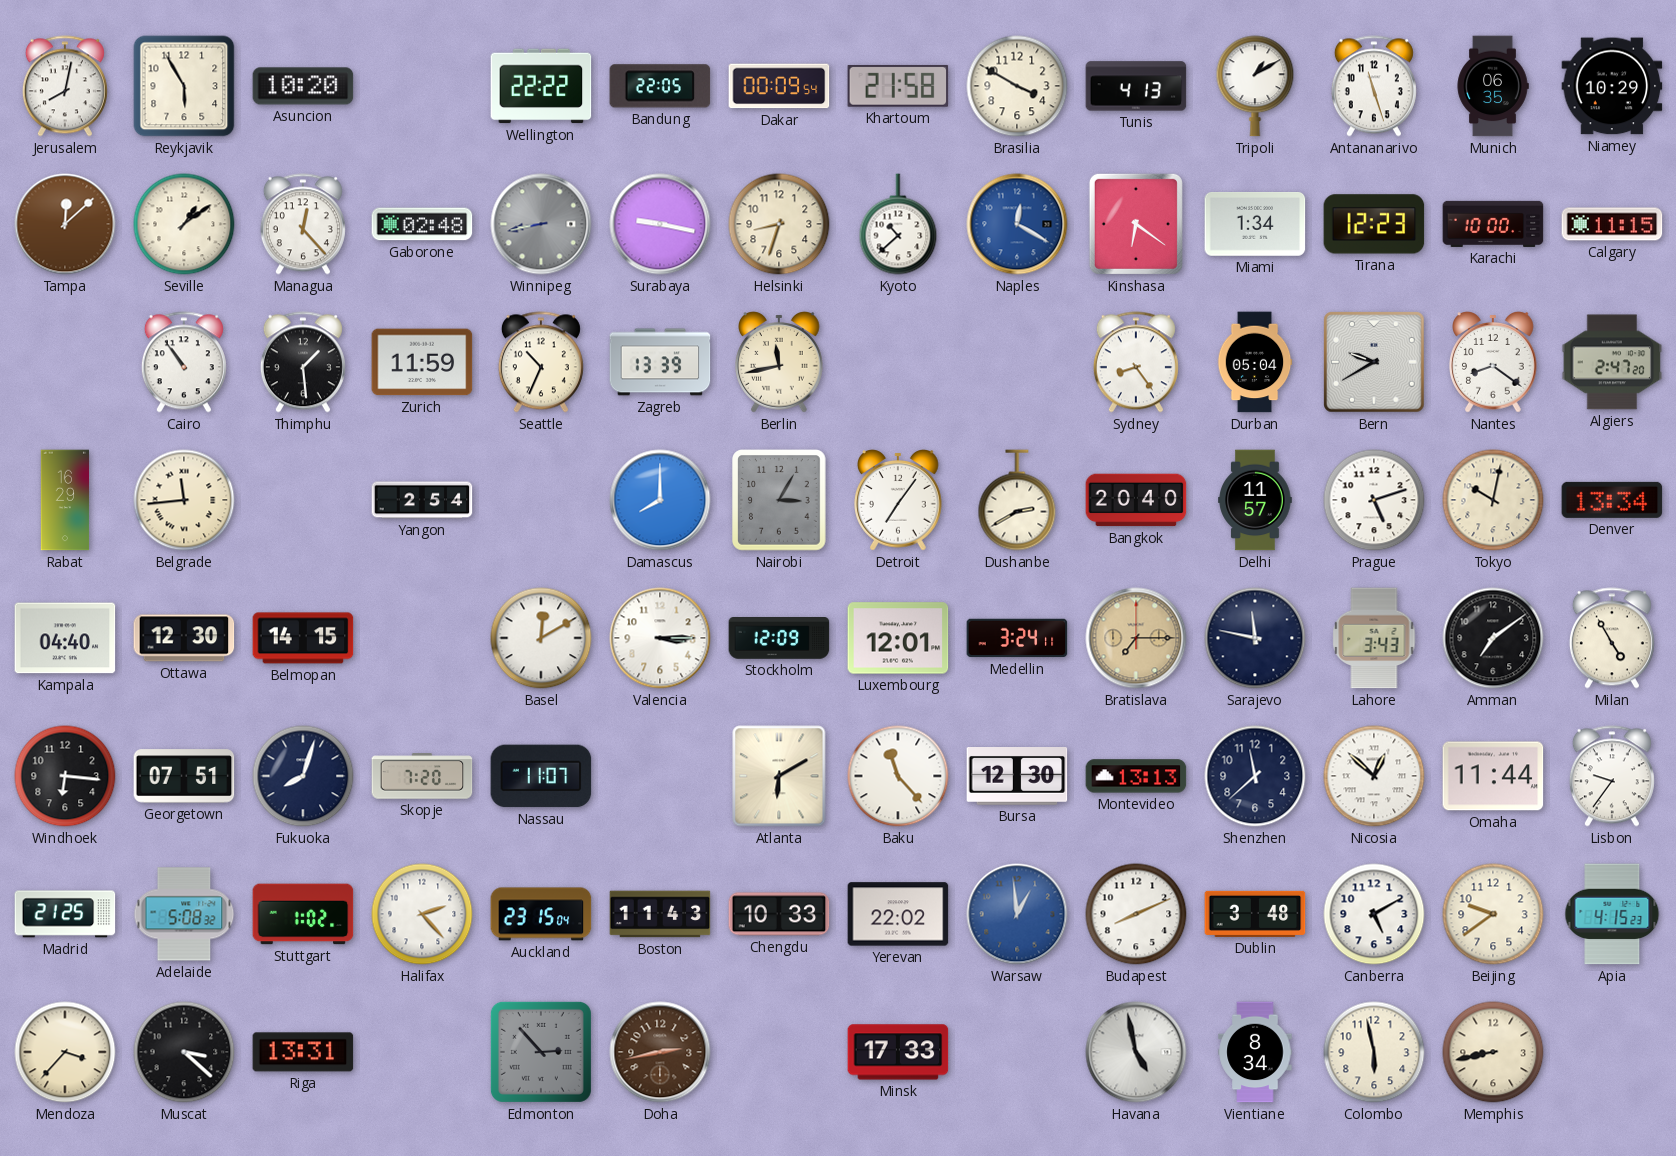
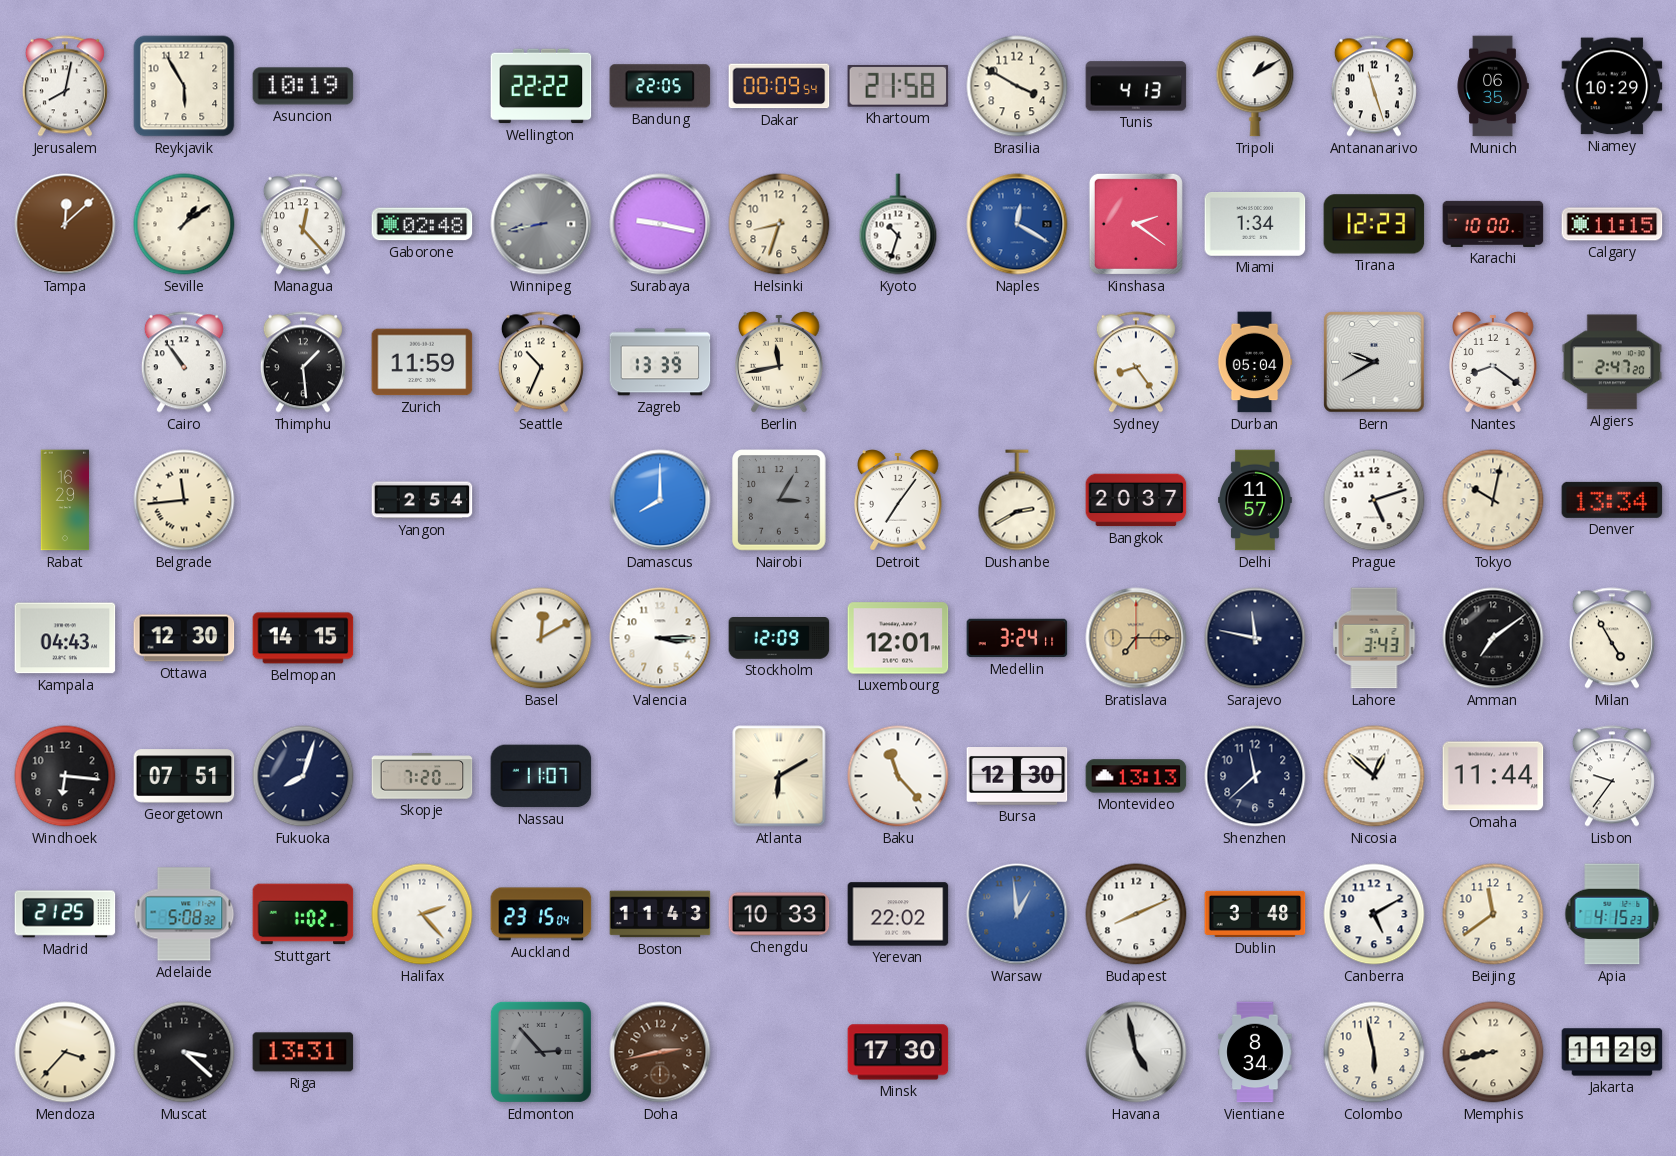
Asuncion: 10:20 -> 10:19 (303, 86)
Kyoto: 10:38 -> 10:33 (898, 224)
Kinshasa: 6:21 -> 2:21 (1136, 224)
Bangkok: 20:40 -> 20:37 (1136, 500)
Kampala: 04:40 -> 04:43 (65, 638)
Beijing: 9:39 -> 11:39 (1493, 914)
Minsk: 17:33 -> 17:30 (898, 1052)
Jakarta: none -> 11:29 (1612, 1052)
